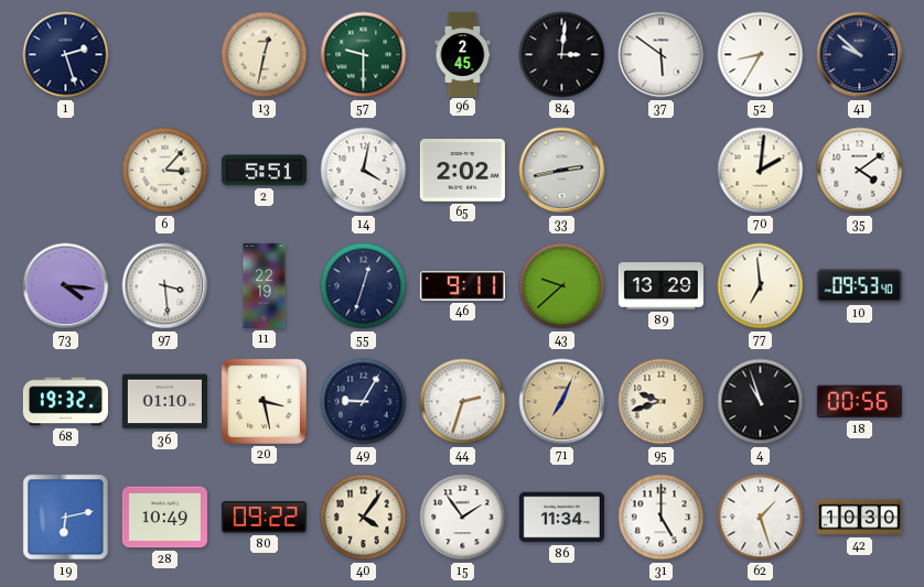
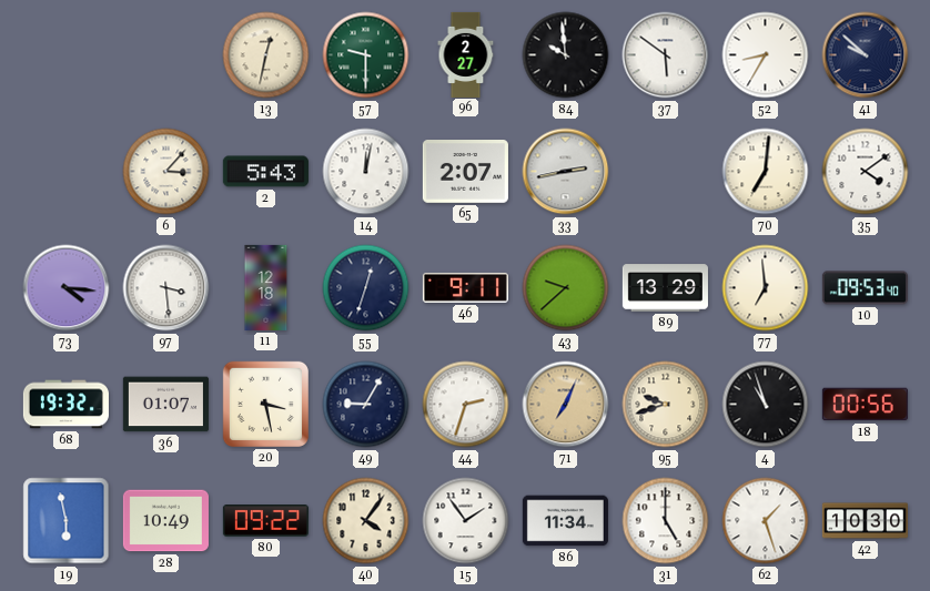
1: 2:27 -> none (66, 55)
96: 2:45 -> 2:27 (466, 54)
84: 3:01 -> 9:59 (566, 55)
2: 5:51 -> 5:43 (265, 172)
14: 4:02 -> 12:02 (366, 172)
65: 2:02 -> 2:07 (465, 172)
70: 2:01 -> 7:01 (766, 172)
11: 22:19 -> 12:18 (266, 287)
36: 01:10 -> 01:07 (165, 405)
19: 6:13 -> 5:58 (67, 521)
